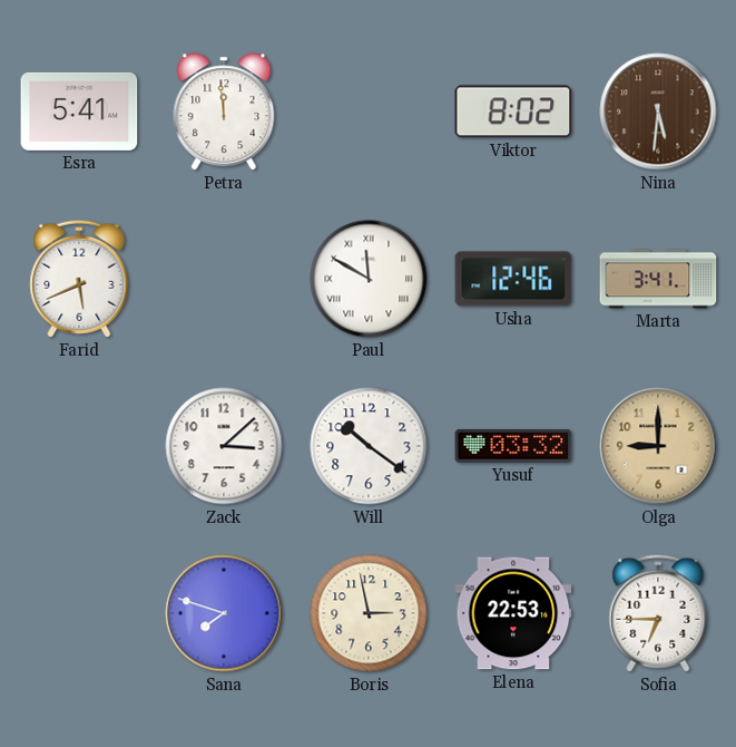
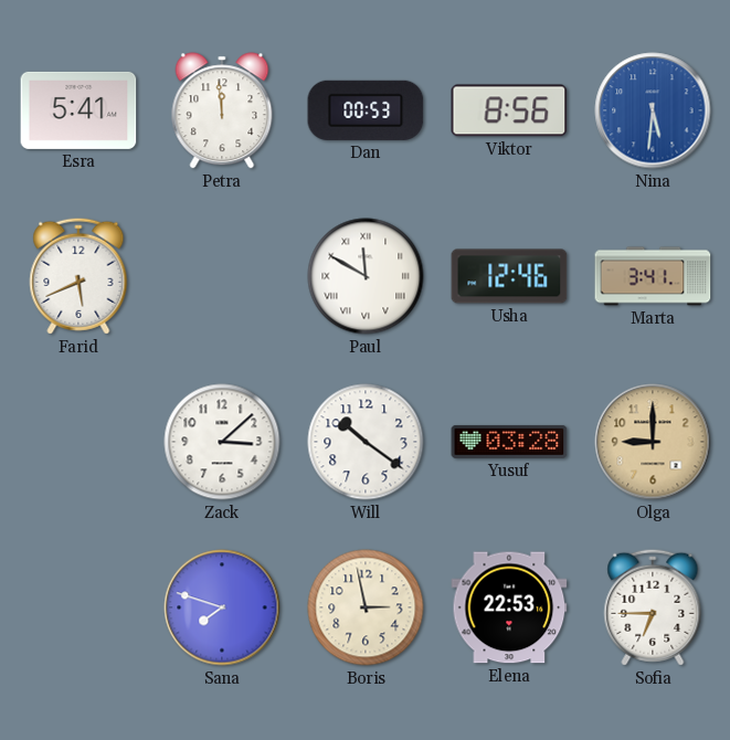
Dan: none -> 00:53 (366, 110)
Viktor: 8:02 -> 8:56 (509, 110)
Nina dial: brown -> blue (653, 110)
Yusuf: 03:32 -> 03:28 (509, 442)
